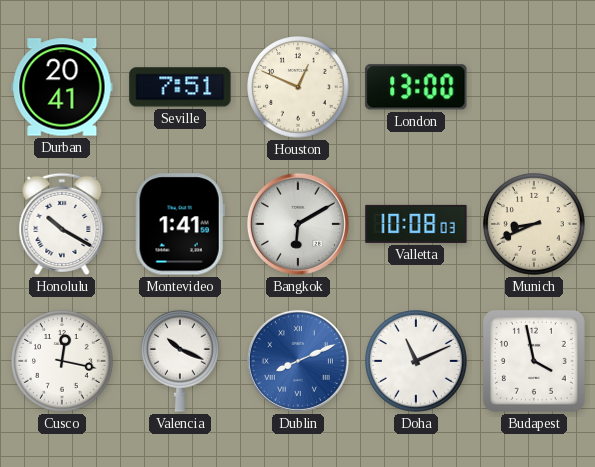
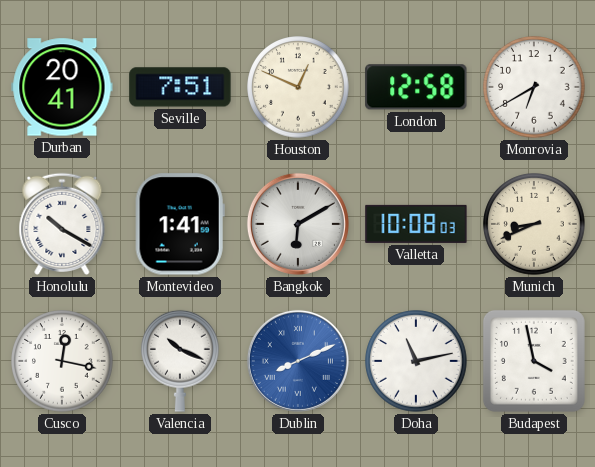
London: 13:00 -> 12:58 (416, 87)
Monrovia: none -> 6:40 (534, 87)
Doha: 11:11 -> 11:13 (416, 361)
